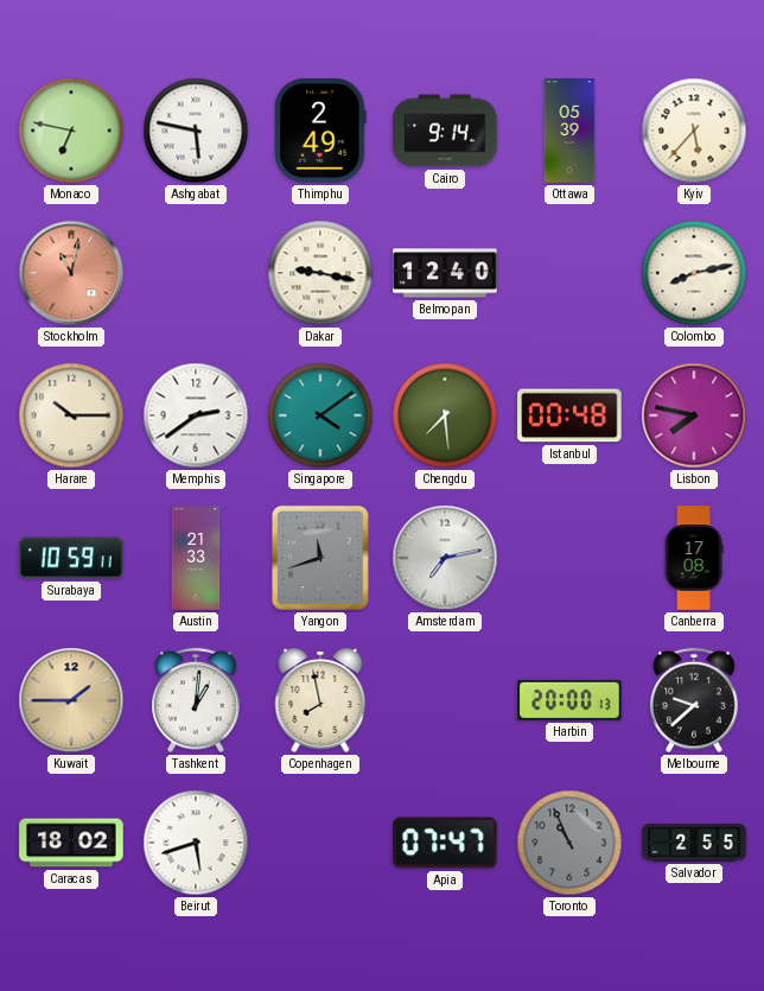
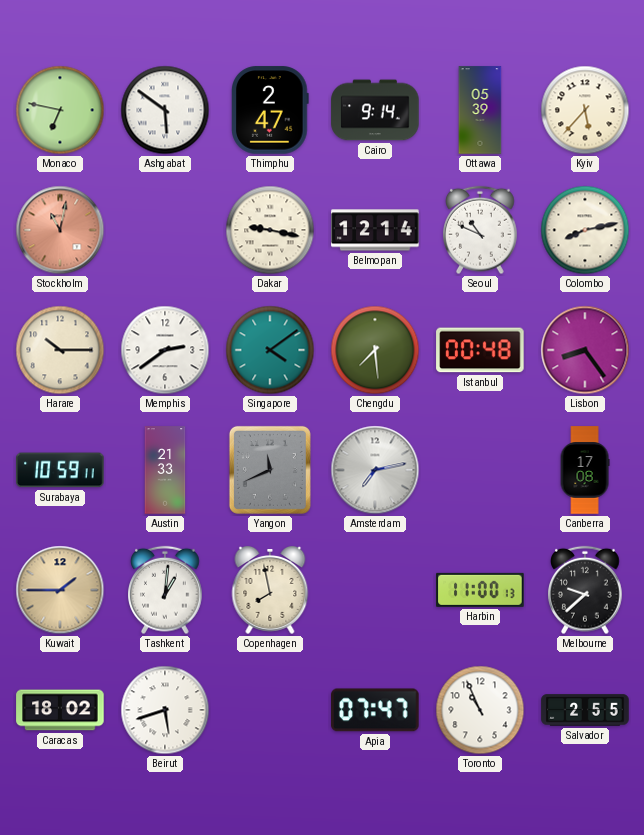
Ashgabat: 5:47 -> 5:51 (165, 110)
Thimphu: 2:49 -> 2:47 (271, 110)
Belmopan: 12:40 -> 12:14 (375, 230)
Seoul: none -> 10:49 (481, 230)
Lisbon: 7:47 -> 8:24 (585, 350)
Yangon: 11:42 -> 11:41 (270, 470)
Harbin: 20:00 -> 11:00 (480, 590)
Toronto dial: grey -> white (480, 710)
